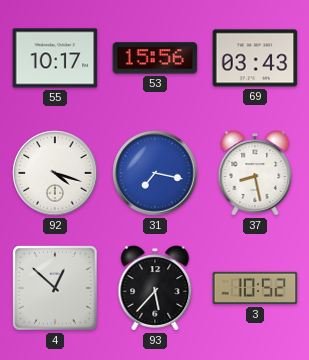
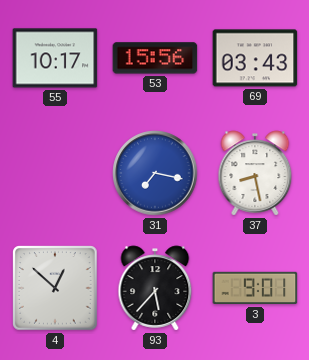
92: 4:18 -> none (55, 173)
3: 10:52 -> 9:01 (255, 288)
